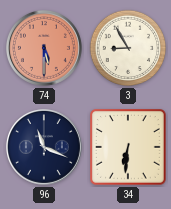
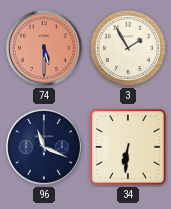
3: 8:55 -> 1:55 (128, 48)
